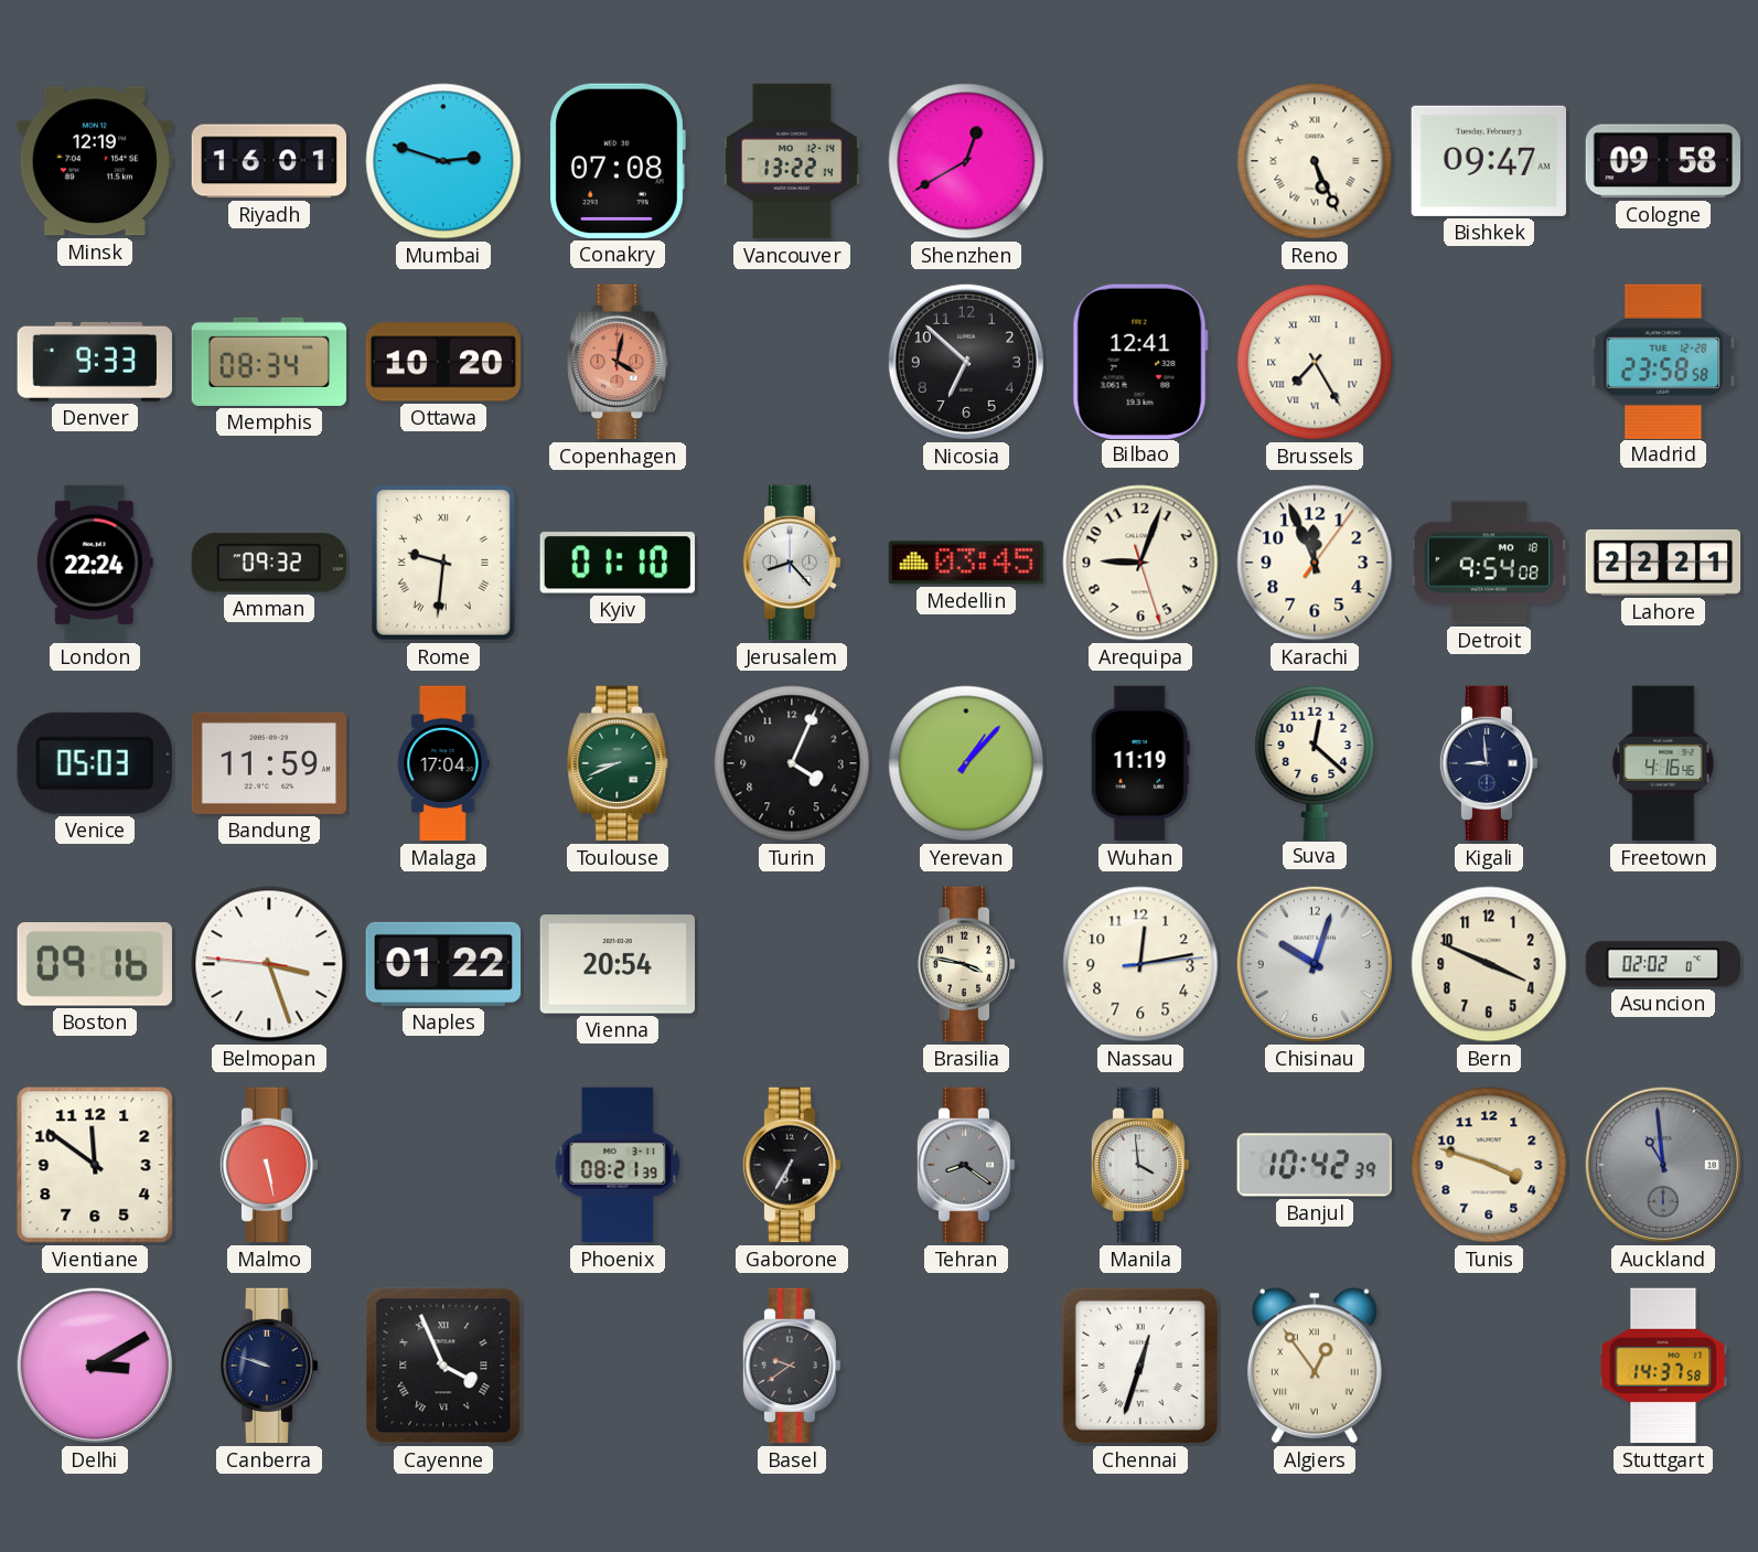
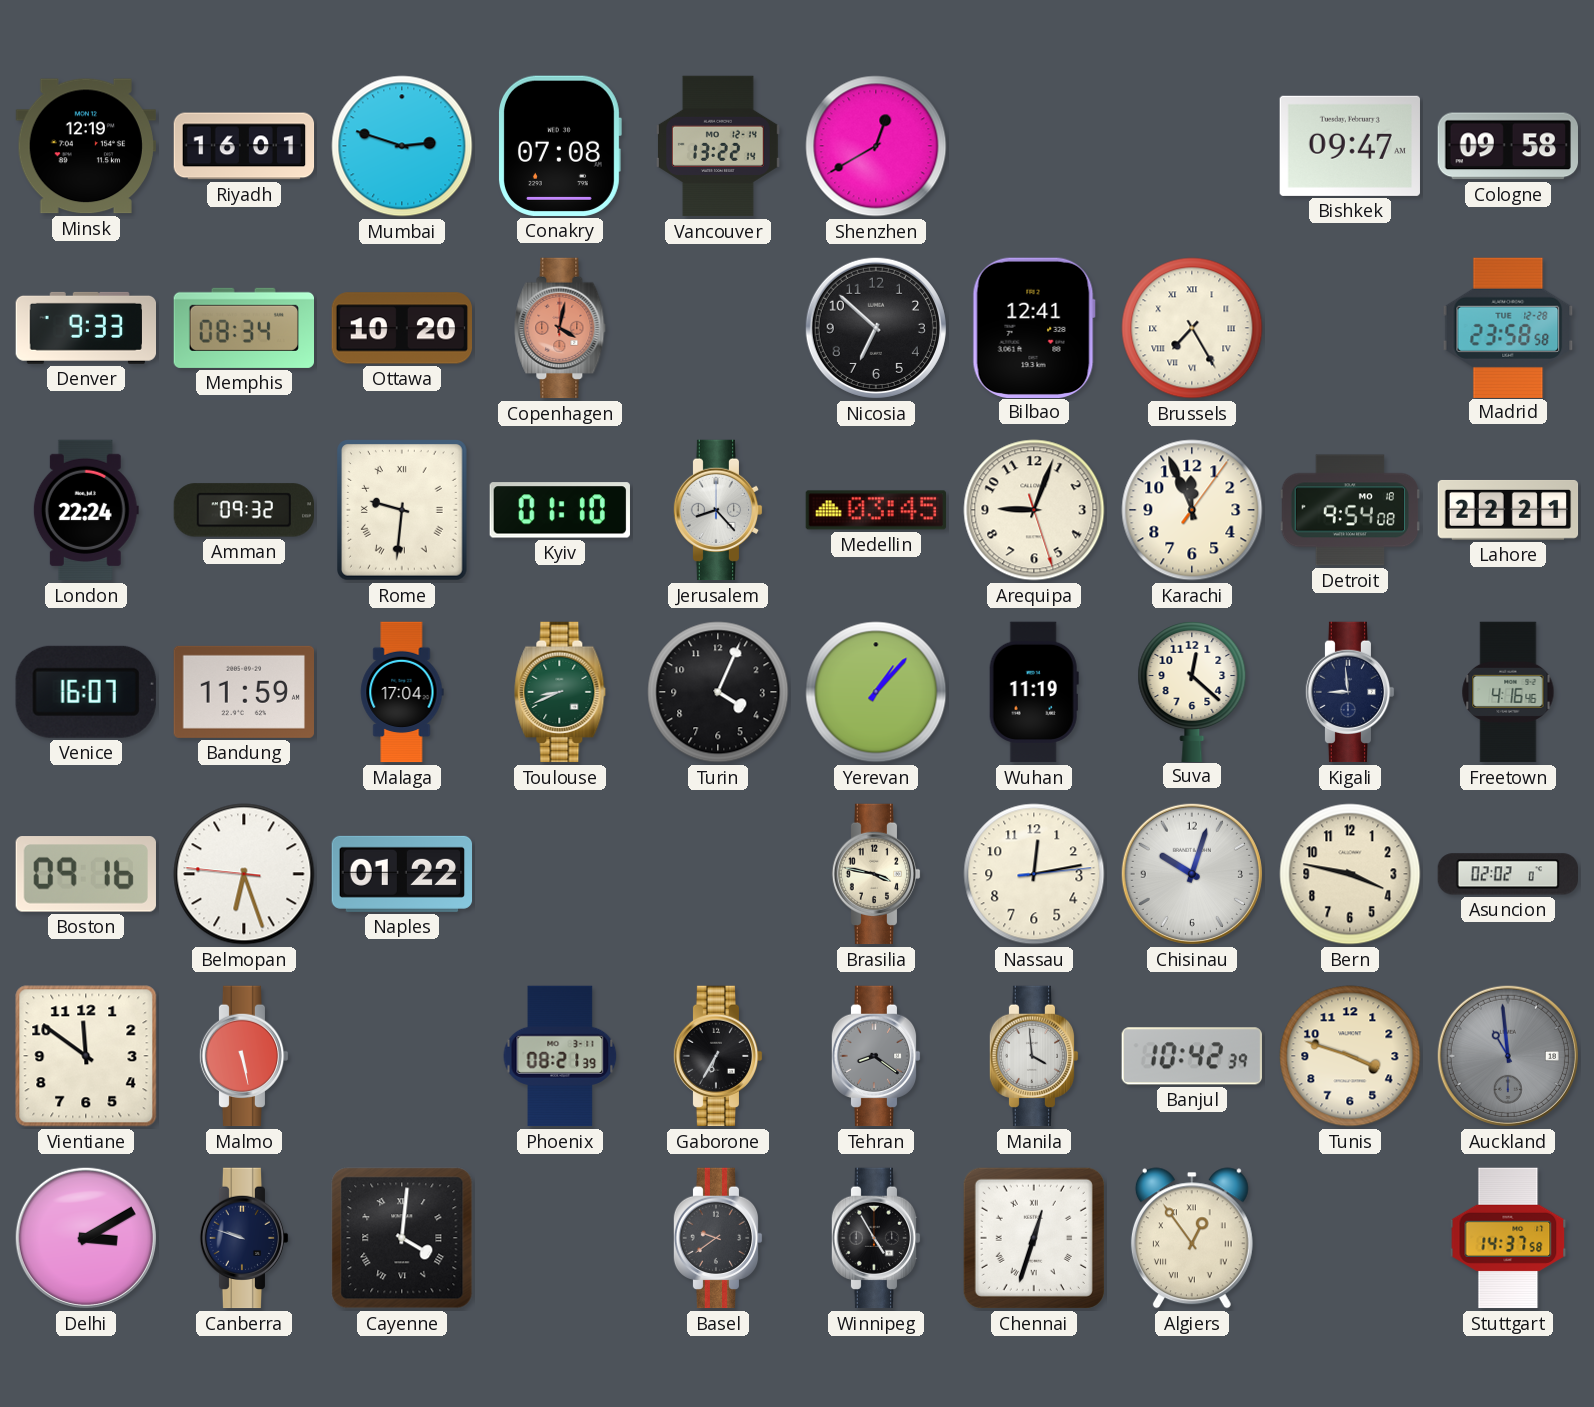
Reno: 5:26 -> none (1315, 161)
Venice: 05:03 -> 16:07 (86, 692)
Belmopan: 3:26 -> 6:26 (244, 874)
Vienna: 20:54 -> none (617, 964)
Bern: 3:49 -> 3:47 (1350, 874)
Cayenne: 3:56 -> 4:01 (402, 1238)
Winnipeg: none -> 4:55 (876, 1238)
